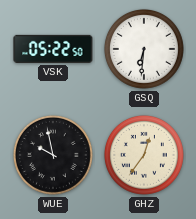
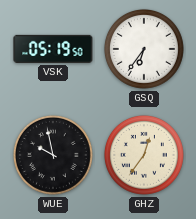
VSK: 05:22 -> 05:19 (53, 49)
GSQ: 6:31 -> 6:36 (144, 49)
